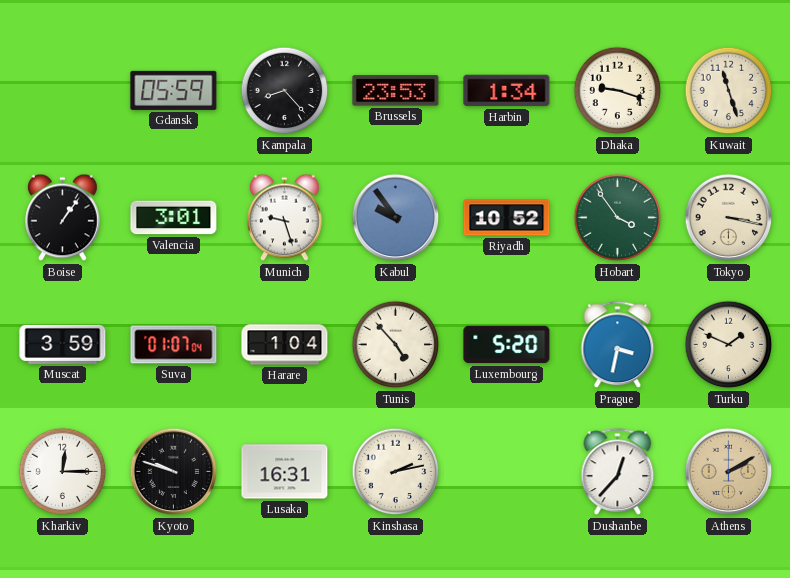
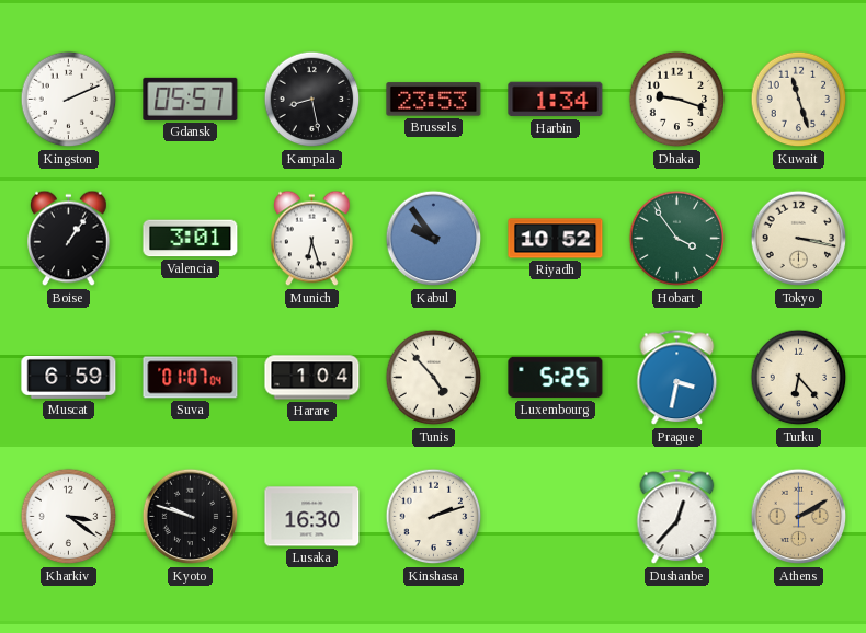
Kingston: none -> 2:11 (69, 100)
Gdansk: 05:59 -> 05:57 (191, 99)
Kampala: 8:23 -> 8:28 (312, 100)
Munich: 9:27 -> 6:27 (312, 239)
Muscat: 3:59 -> 6:59 (69, 377)
Luxembourg: 5:20 -> 5:25 (556, 378)
Turku: 1:49 -> 6:23 (799, 378)
Kharkiv: 12:15 -> 3:21 (69, 517)
Lusaka: 16:31 -> 16:30 (312, 517)
Kinshasa: 2:13 -> 2:12 (434, 517)
